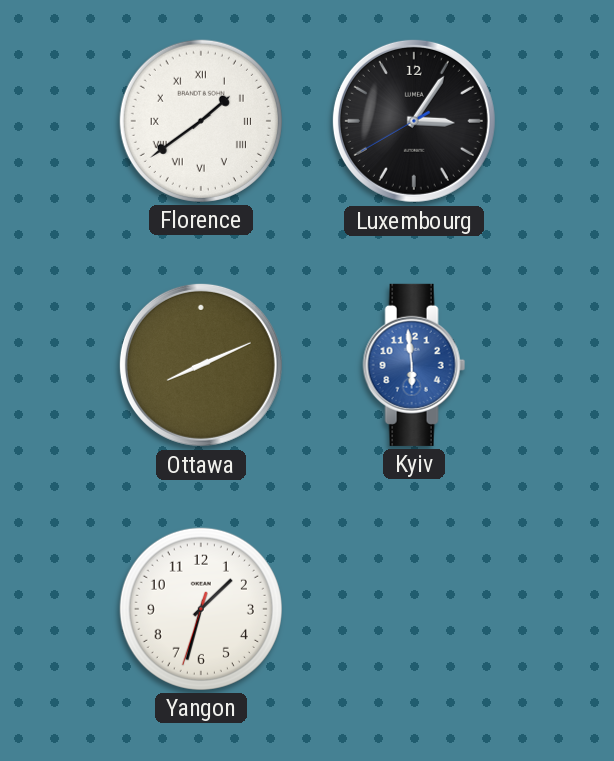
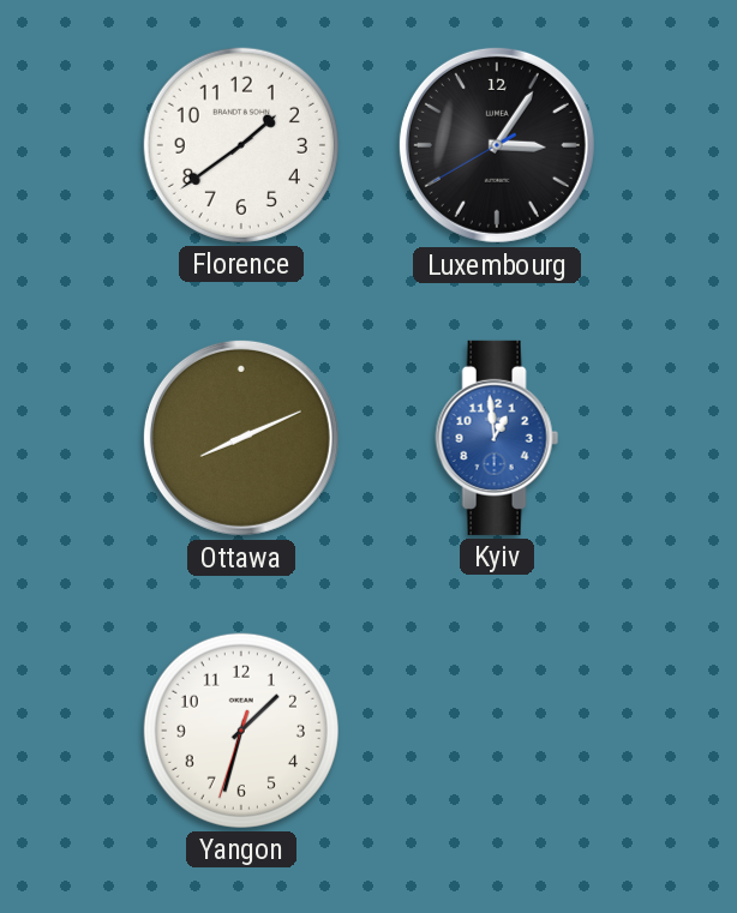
Florence numerals: Roman -> Arabic (241, 145)
Kyiv: 5:59 -> 12:59 (497, 438)
